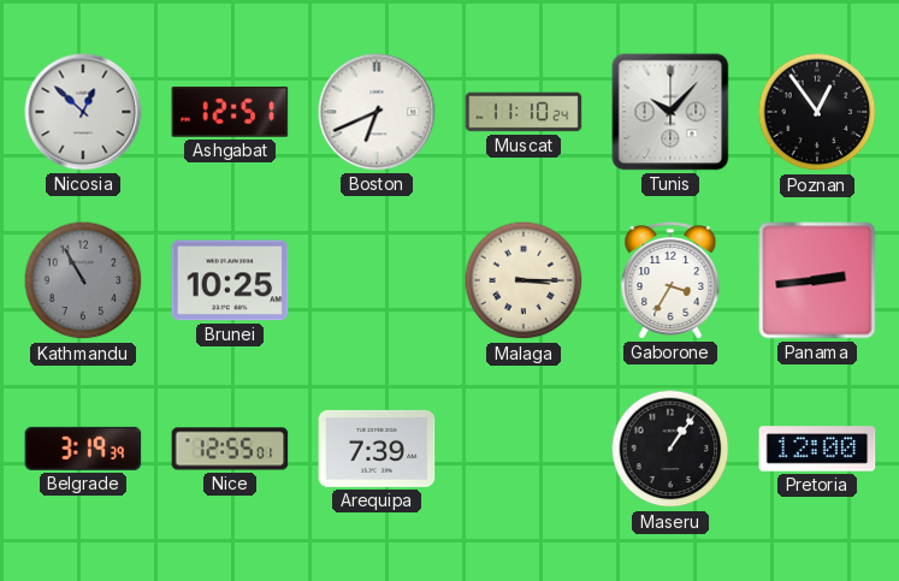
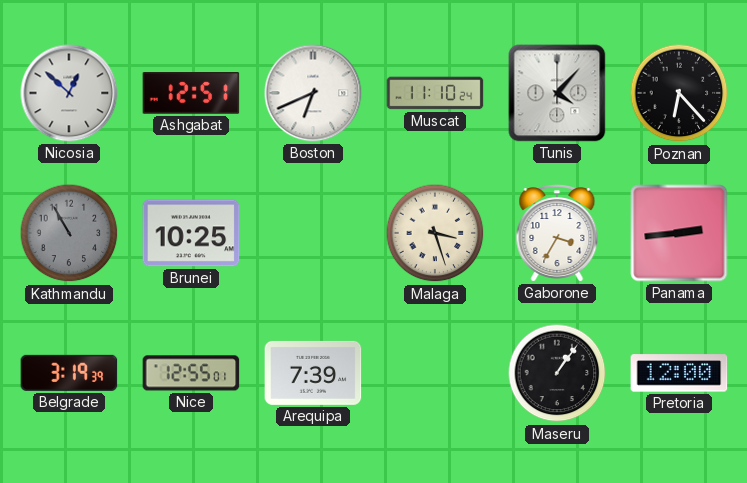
Tunis: 10:07 -> 4:07 (557, 93)
Poznan: 12:54 -> 6:23 (679, 93)
Malaga: 3:15 -> 3:27 (435, 233)
